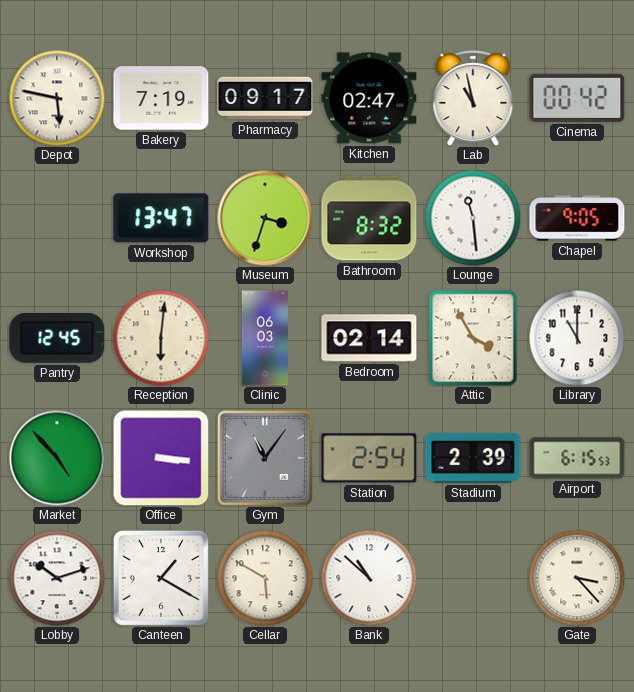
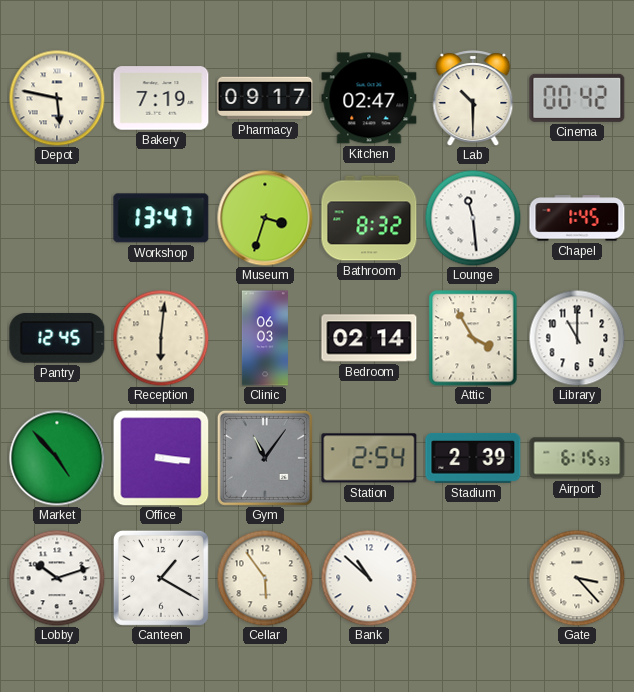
Lab: 10:58 -> 10:30 (473, 98)
Chapel: 9:05 -> 1:45 (577, 218)
Cellar: 5:50 -> 5:54 (265, 578)
